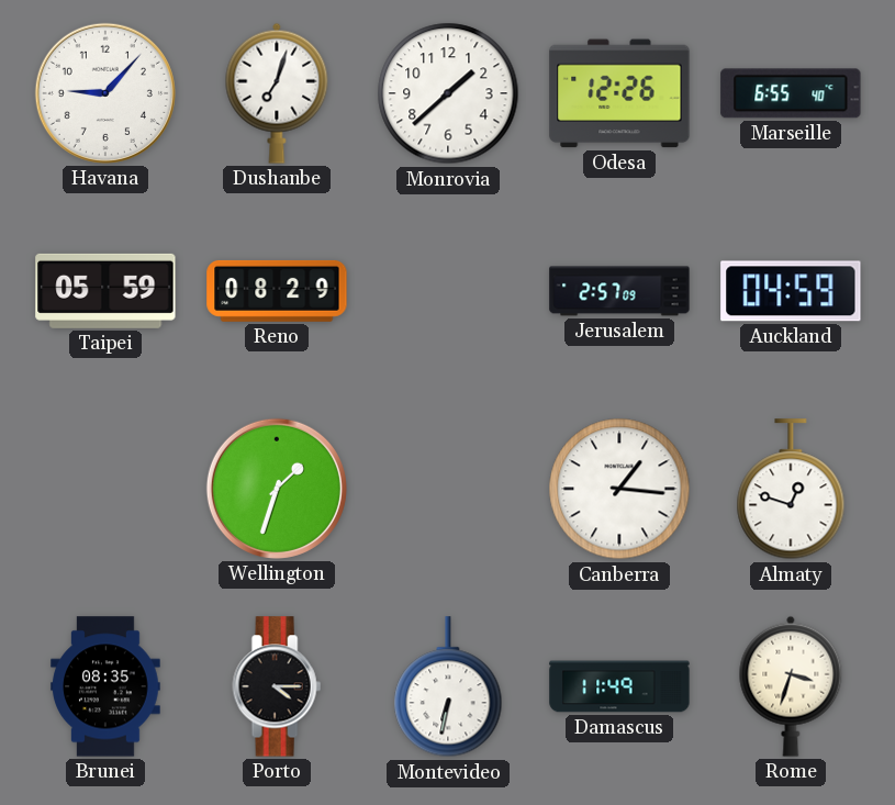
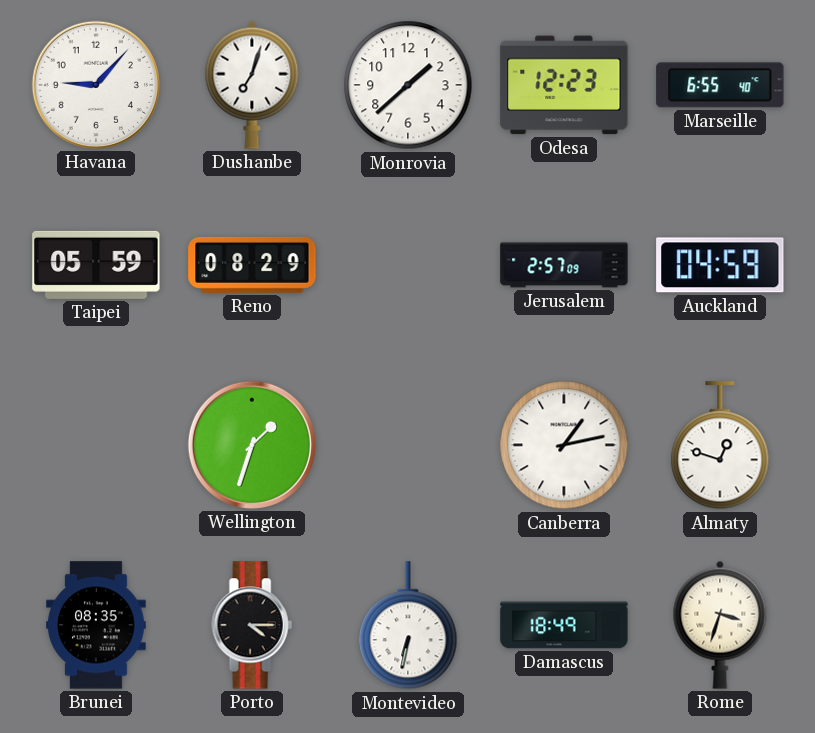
Odesa: 12:26 -> 12:23 (564, 85)
Canberra: 1:16 -> 1:13 (564, 445)
Damascus: 11:49 -> 18:49 (564, 625)
